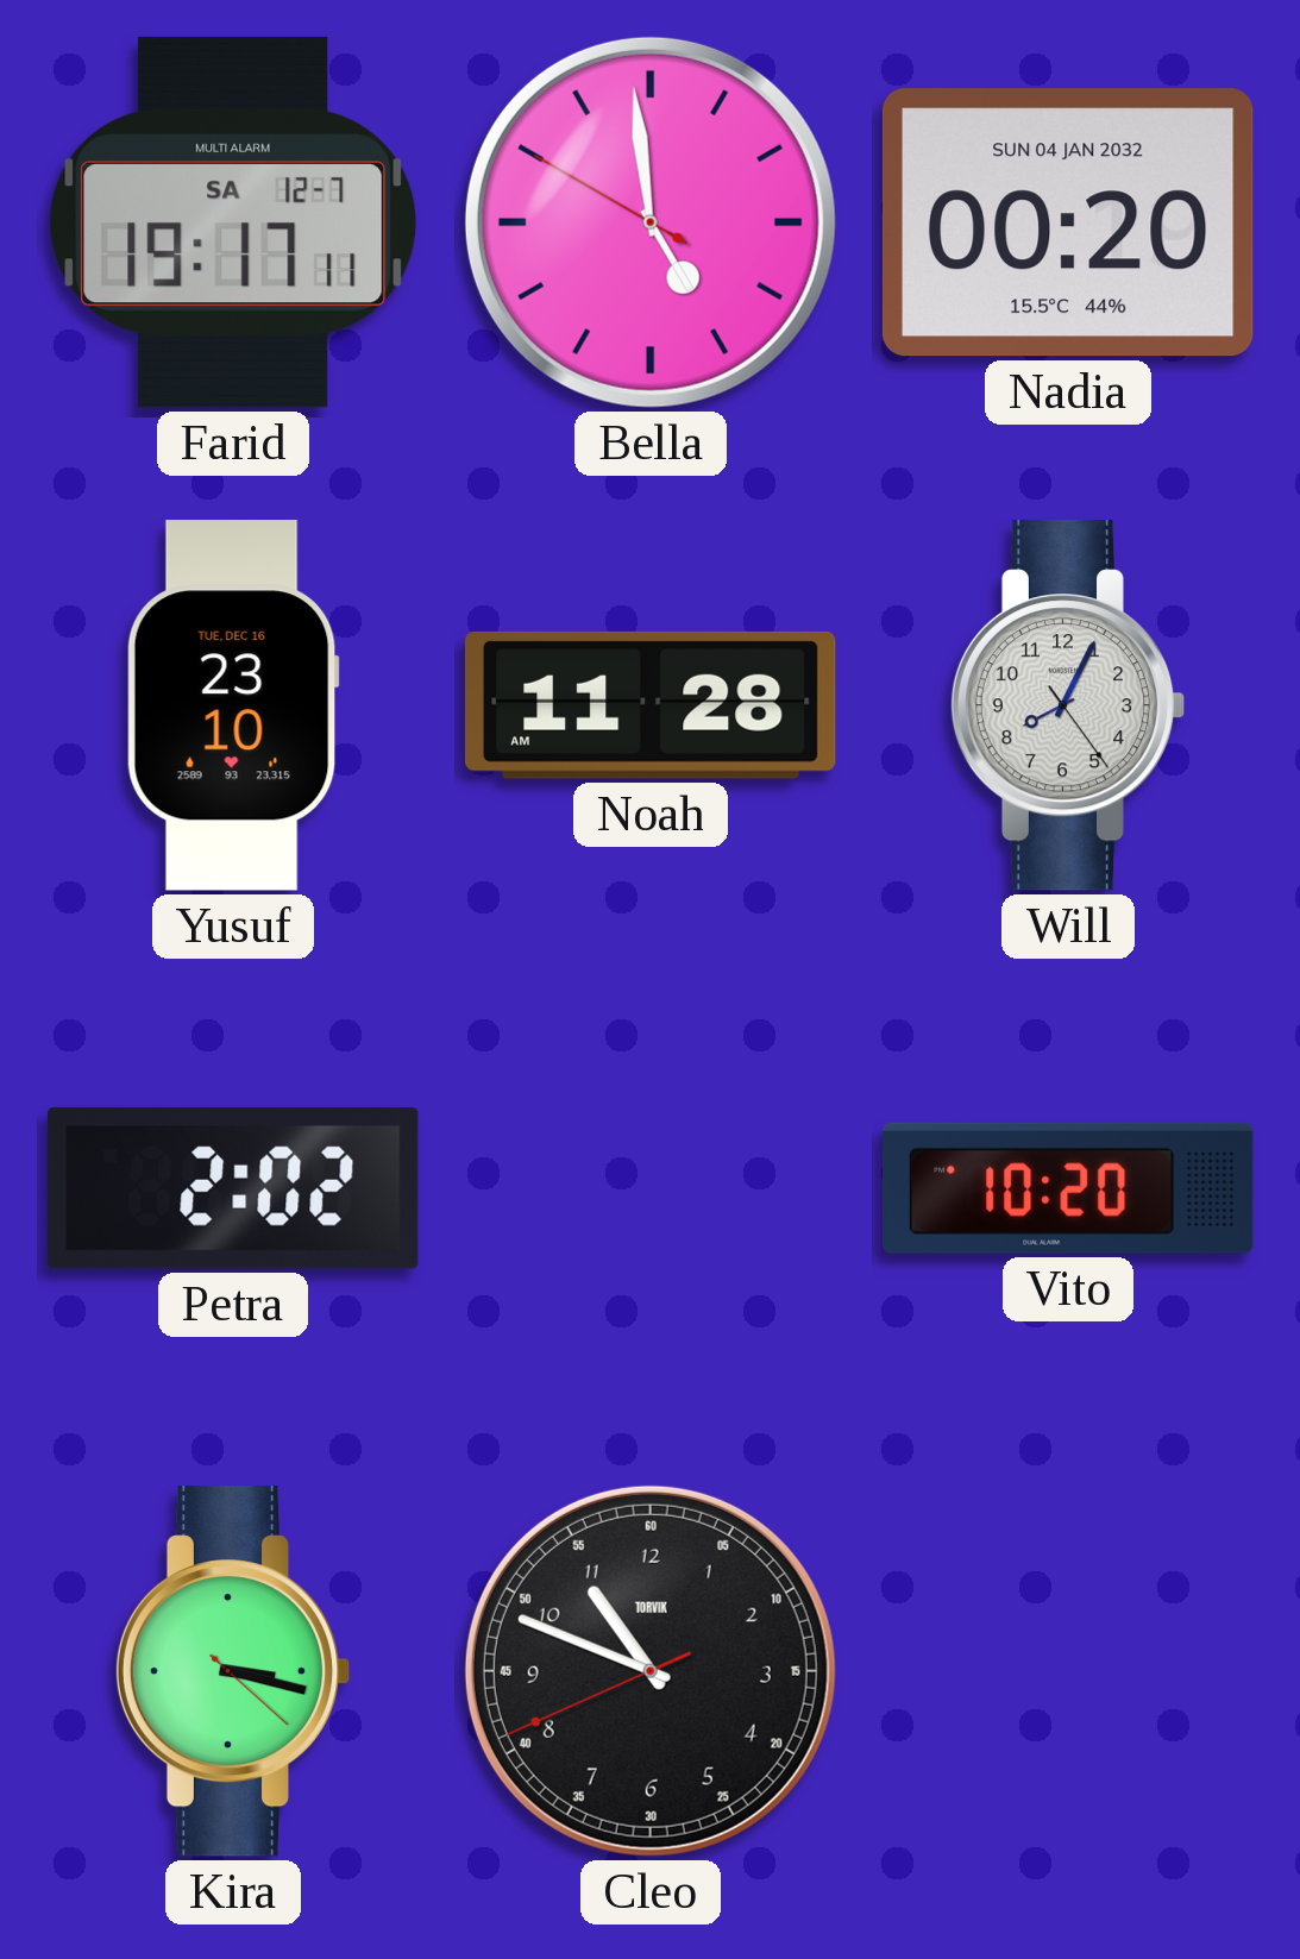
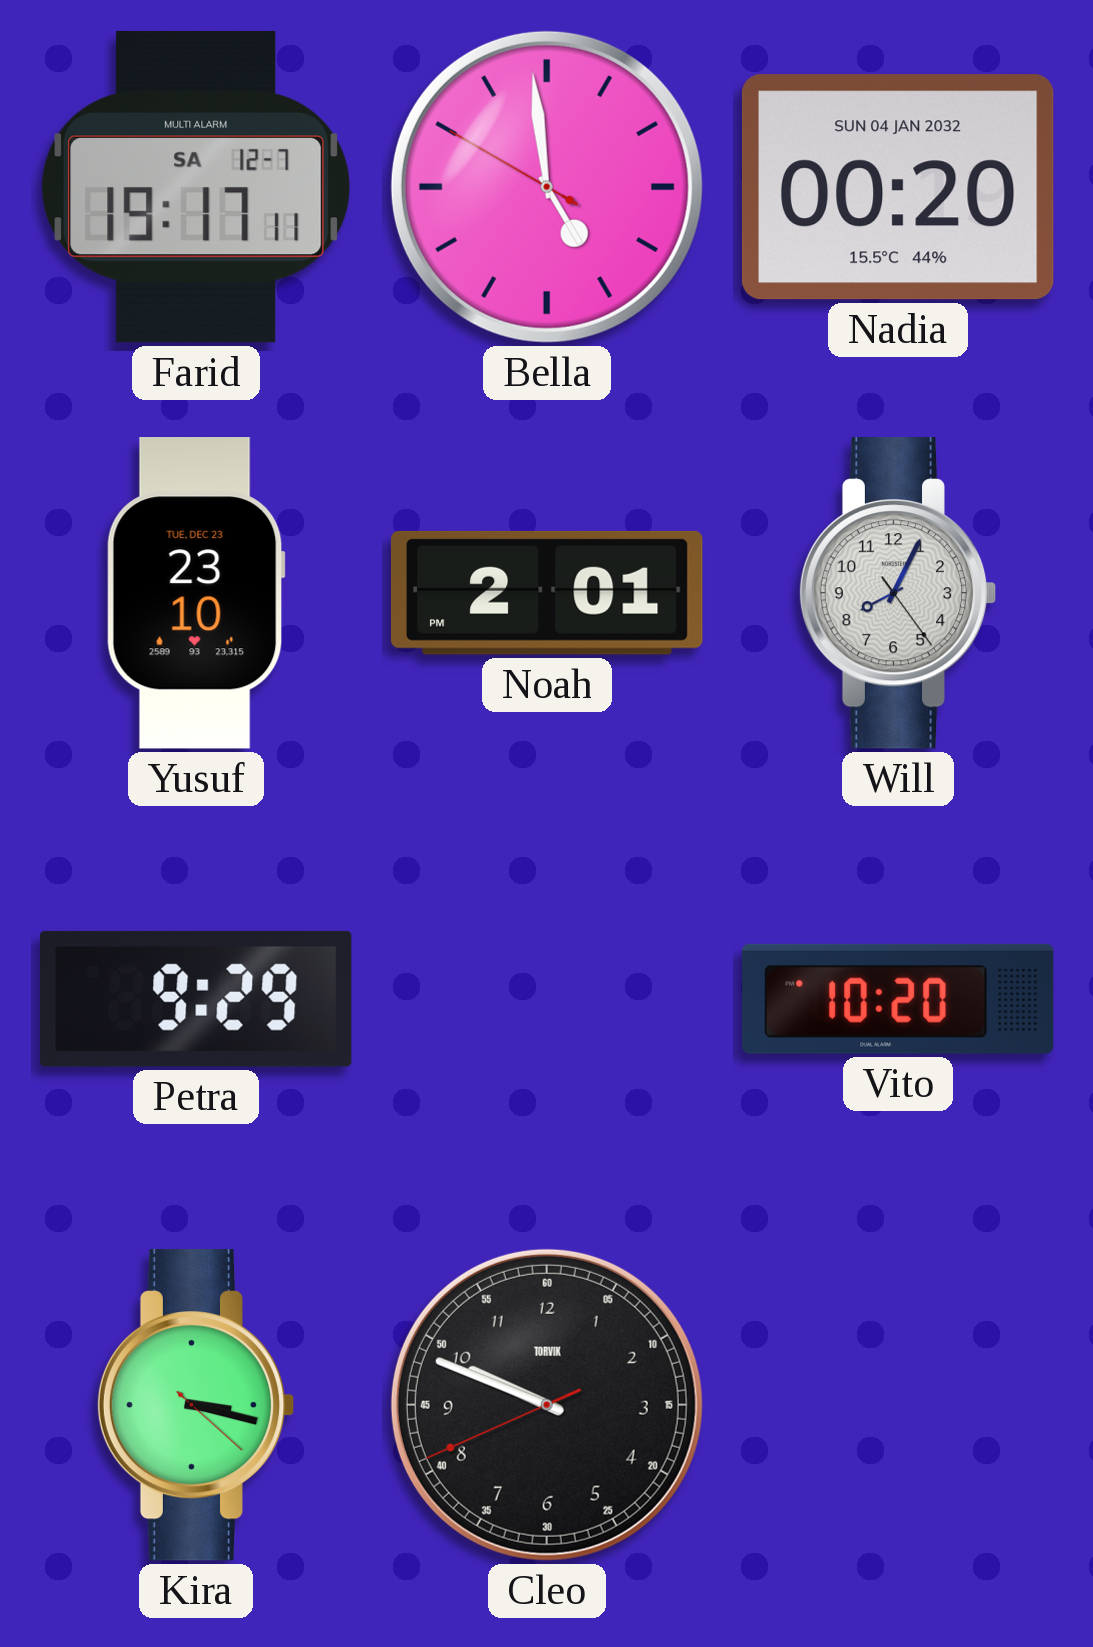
Yusuf date: TUE, DEC 16 -> TUE, DEC 23 (196, 593)
Noah: 11:28 -> 2:01 (547, 593)
Petra: 2:02 -> 9:29 (196, 999)
Cleo: 10:48 -> 9:48 (547, 1405)
